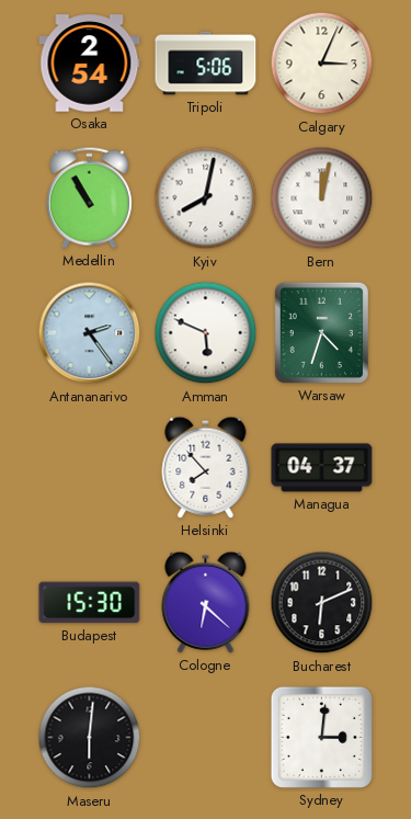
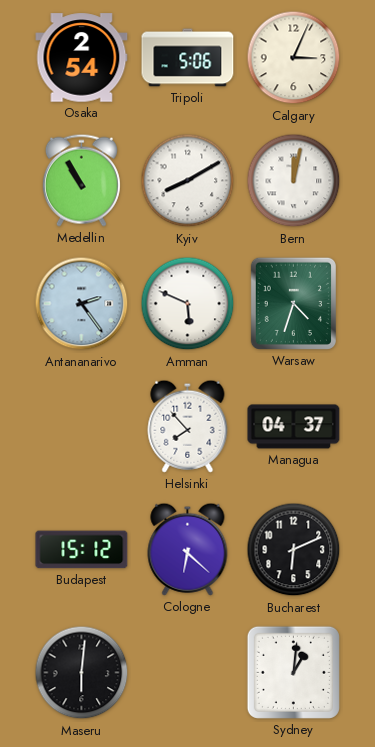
Kyiv: 8:02 -> 8:10 (188, 181)
Budapest: 15:30 -> 15:12 (82, 550)
Sydney: 3:01 -> 1:01 (293, 672)
